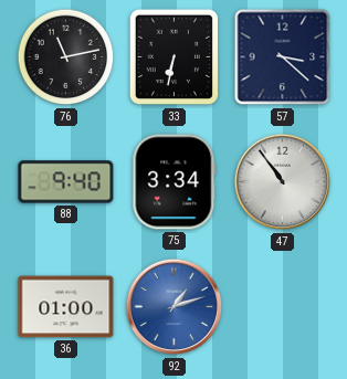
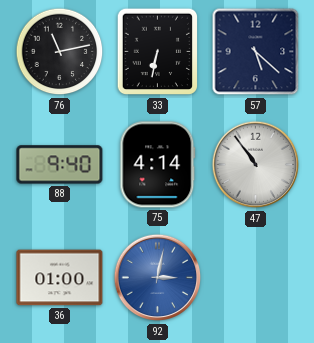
57: 3:22 -> 5:22 (256, 52)
75: 3:34 -> 4:14 (158, 165)
92: 1:12 -> 3:02 (158, 278)
